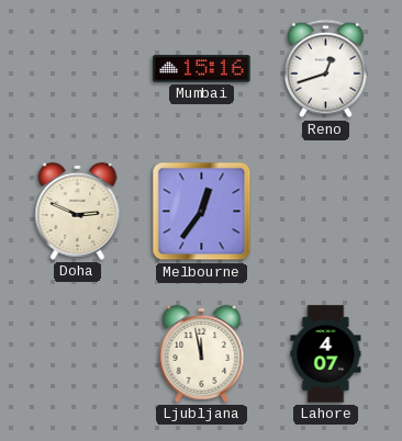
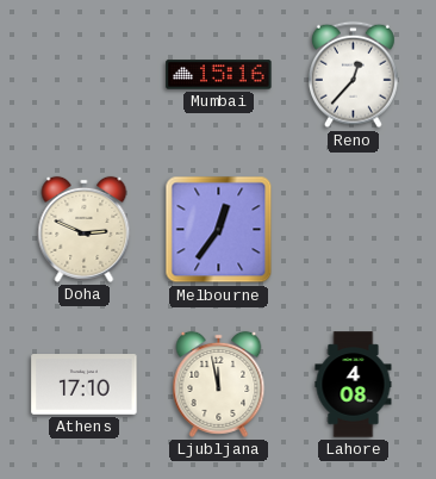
Reno: 12:42 -> 12:37 (353, 75)
Athens: none -> 17:10 (85, 385)
Lahore: 4:07 -> 4:08 (354, 385)
